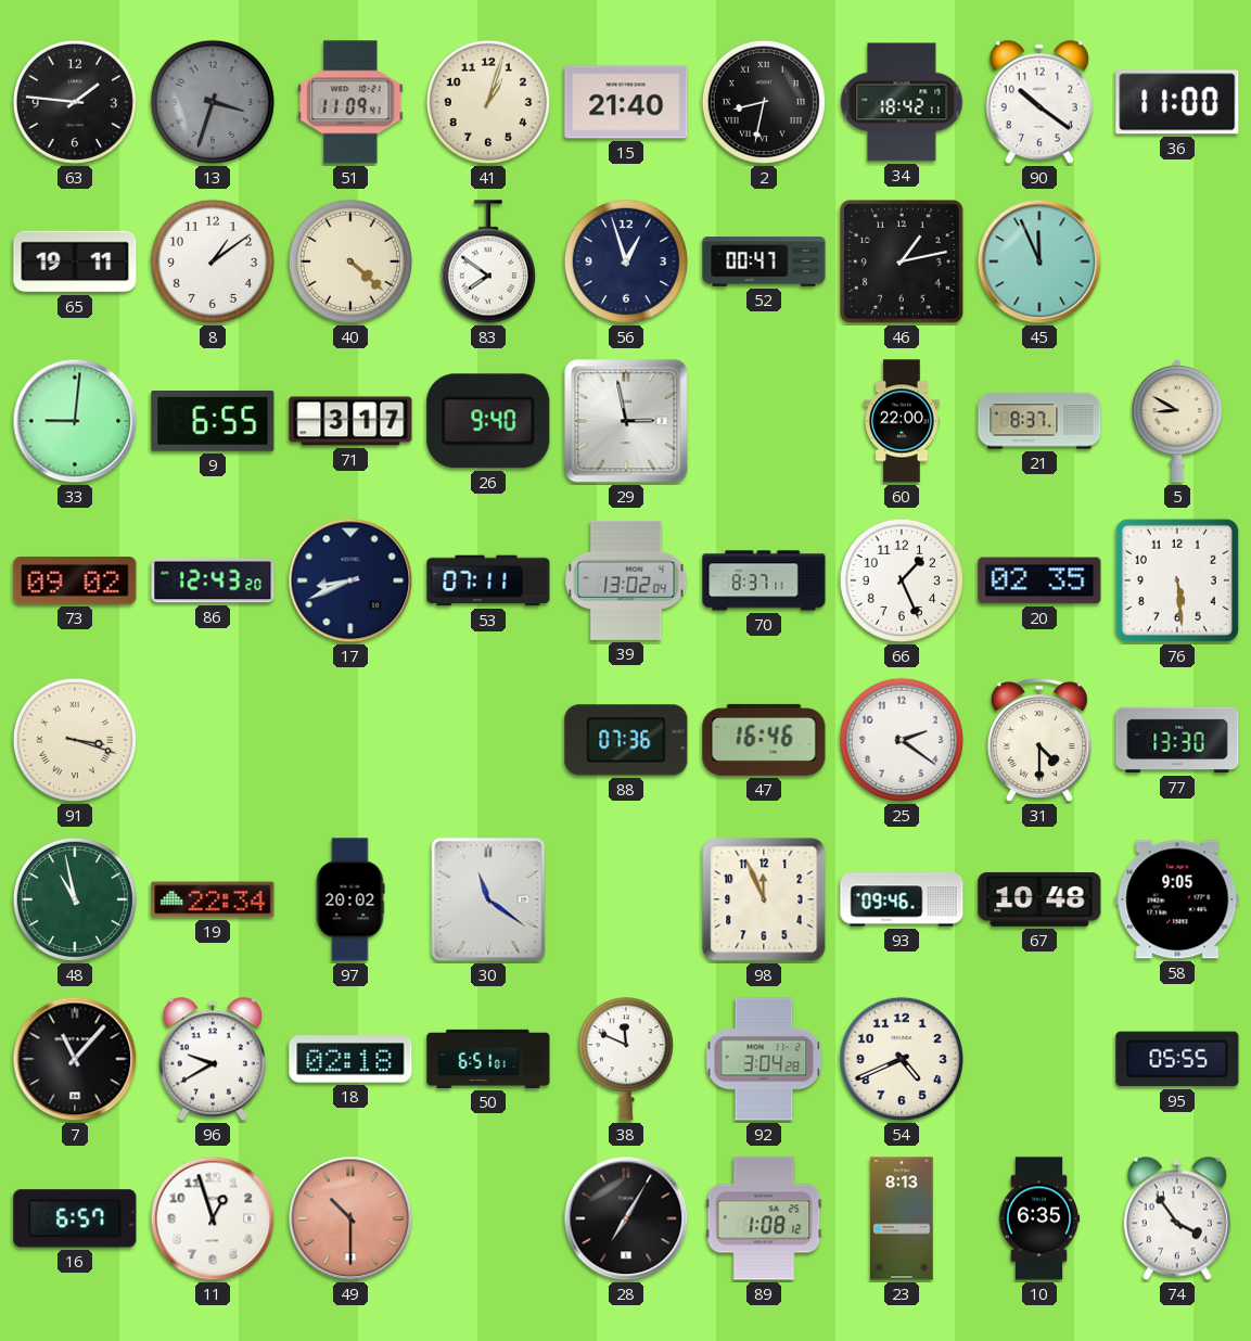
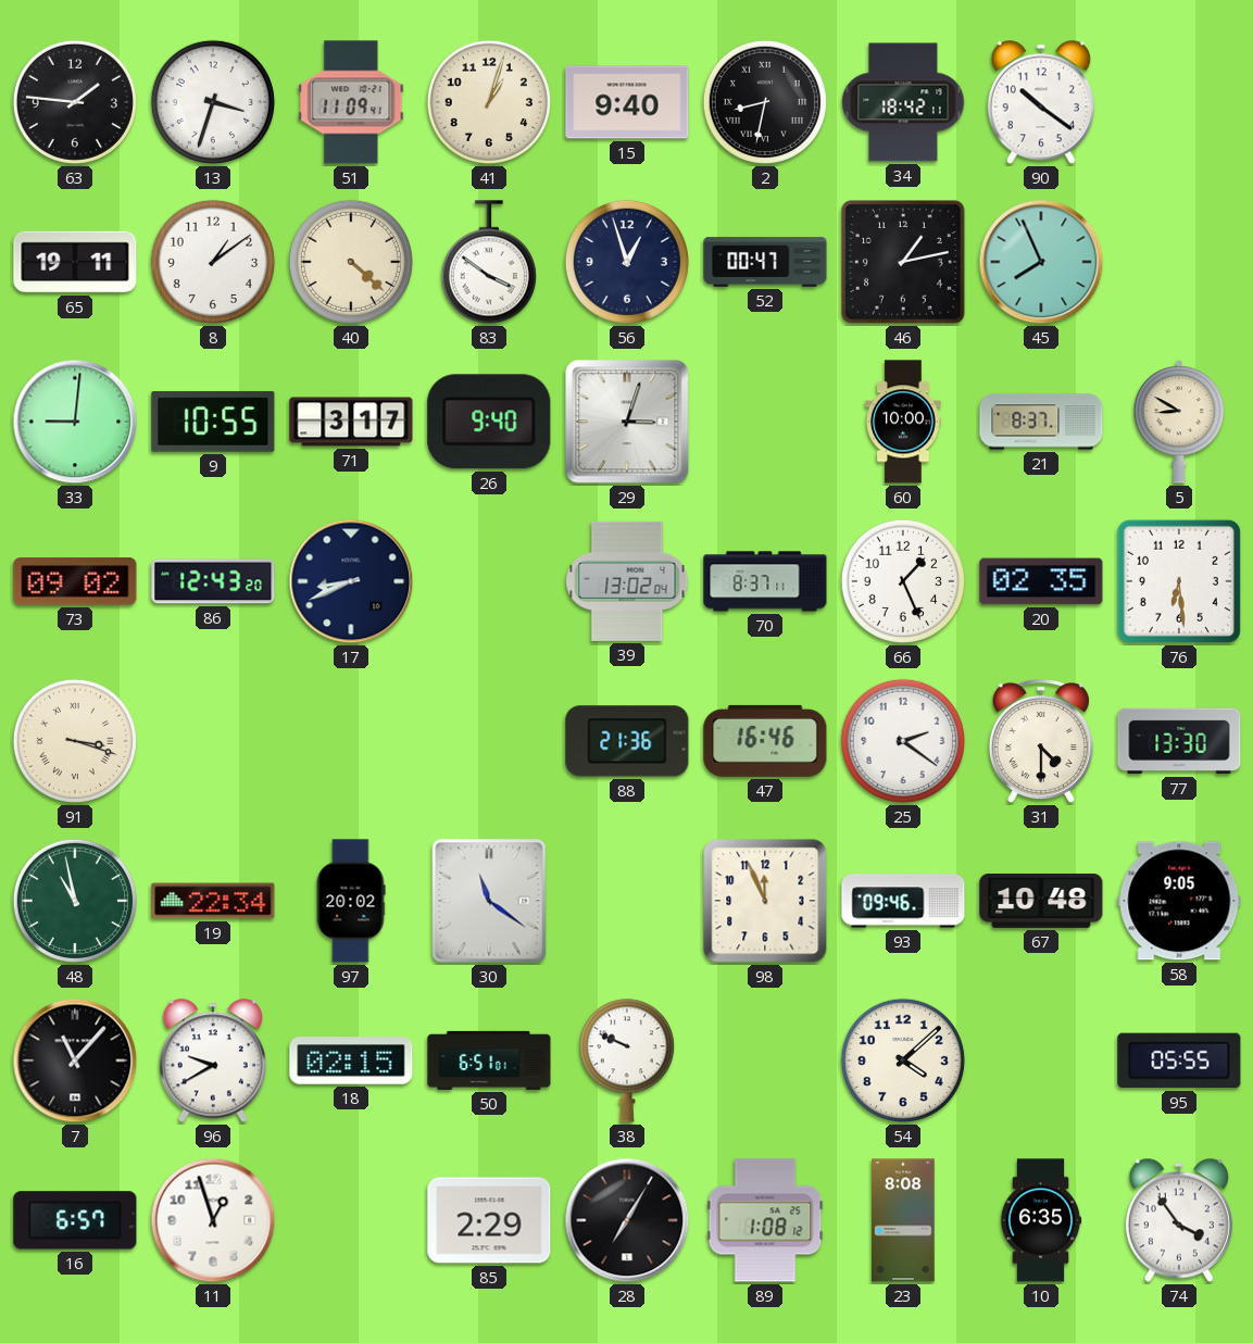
13 dial: grey -> white (213, 102)
15: 21:40 -> 9:40 (627, 102)
36: 11:00 -> none (1177, 102)
83: 7:51 -> 3:51 (489, 262)
45: 11:56 -> 7:56 (1041, 262)
9: 6:55 -> 10:55 (213, 422)
29: 2:58 -> 3:03 (627, 422)
60: 22:00 -> 10:00 (903, 422)
53: 07:11 -> none (488, 580)
76: 5:29 -> 6:29 (1179, 581)
88: 07:36 -> 21:36 (627, 741)
18: 02:18 -> 02:15 (351, 1060)
38: 11:49 -> 9:49 (627, 1060)
92: 3:04 -> none (764, 1059)
54: 4:41 -> 4:08 (903, 1060)
49: 10:30 -> none (350, 1218)
85: none -> 2:29 (489, 1220)
23: 8:13 -> 8:08 (903, 1220)
